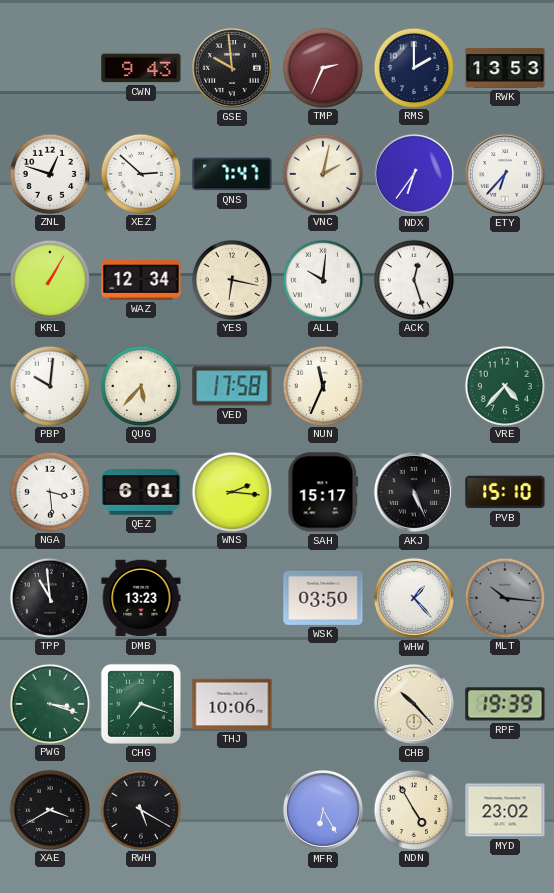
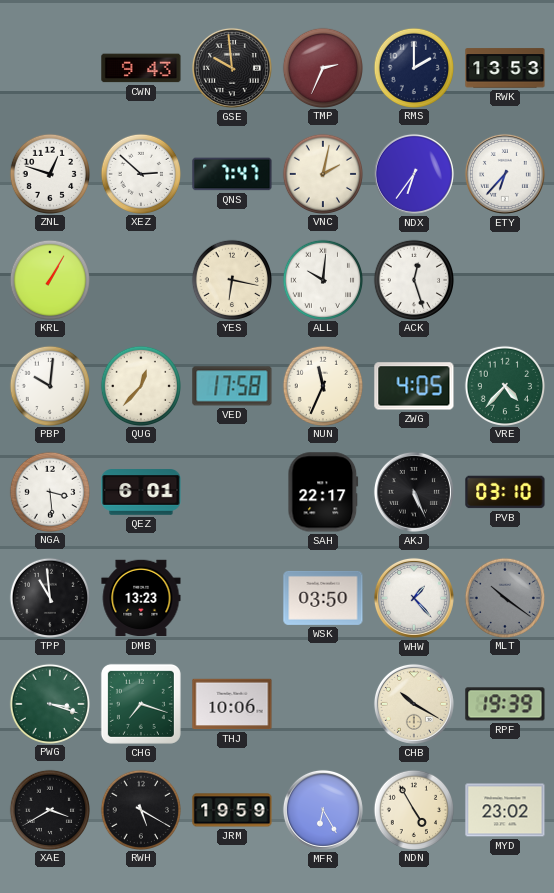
WAZ: 12:34 -> none (141, 280)
QUG: 5:37 -> 12:37 (140, 385)
ZWG: none -> 4:05 (414, 386)
WNS: 2:16 -> none (231, 491)
SAH: 15:17 -> 22:17 (323, 492)
PVB: 15:10 -> 03:10 (505, 492)
MLT: 10:16 -> 10:21 (504, 597)
CHB: 10:23 -> 10:20 (414, 704)
JRM: none -> 19:59 (232, 810)
